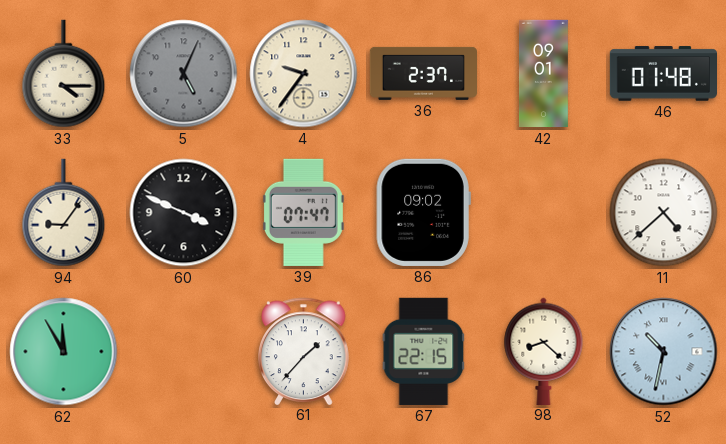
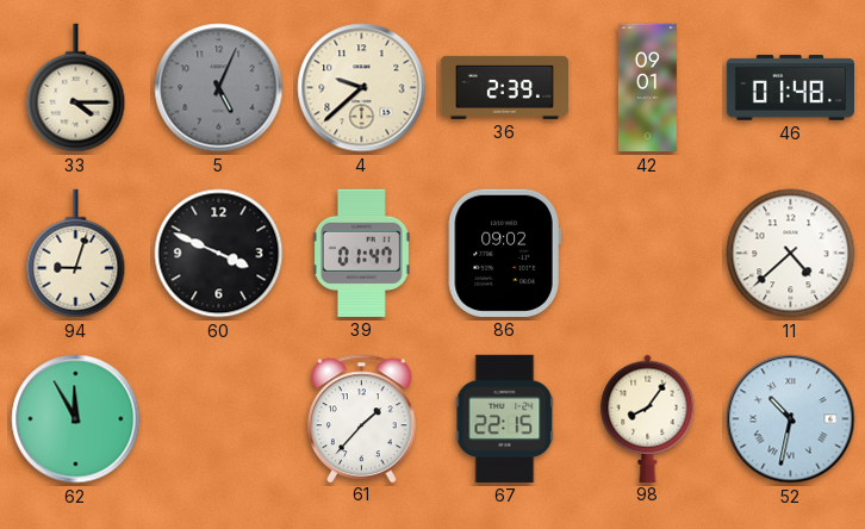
4: 9:36 -> 9:38 (362, 88)
36: 2:37 -> 2:39 (504, 87)
94: 9:06 -> 9:03 (76, 254)
39: 07:47 -> 01:47 (361, 253)
98: 8:22 -> 8:06 (648, 418)
